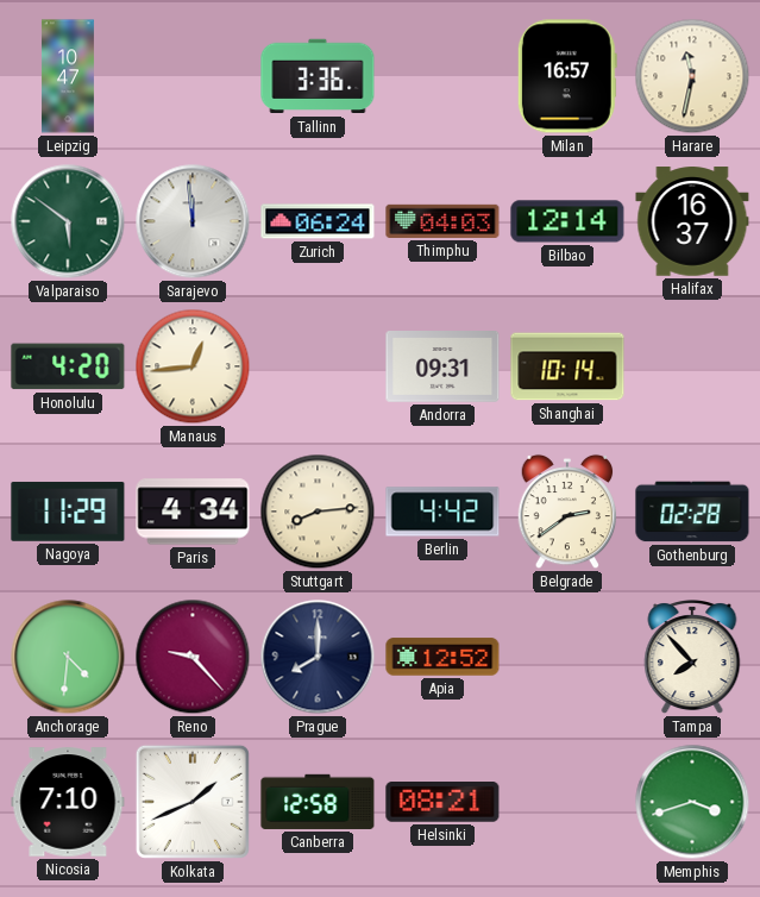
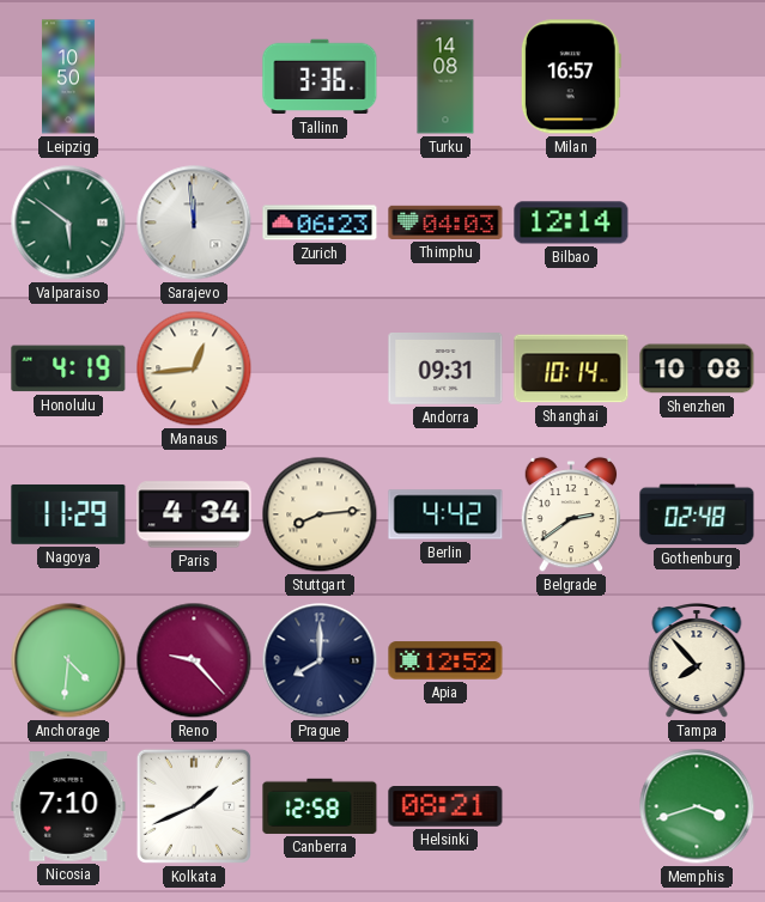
Leipzig: 10:47 -> 10:50 (68, 77)
Turku: none -> 14:08 (445, 77)
Harare: 11:32 -> none (692, 76)
Zurich: 06:24 -> 06:23 (320, 223)
Halifax: 16:37 -> none (692, 221)
Honolulu: 4:20 -> 4:19 (68, 368)
Shenzhen: none -> 10:08 (697, 368)
Gothenburg: 02:28 -> 02:48 (697, 514)
